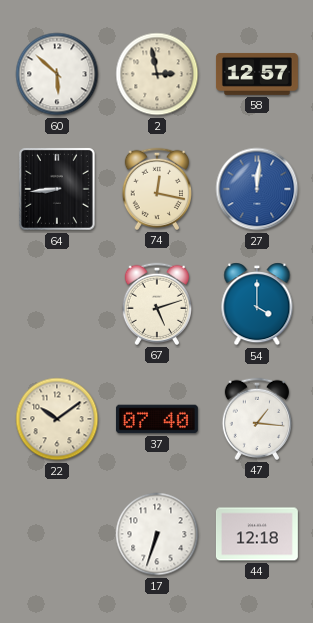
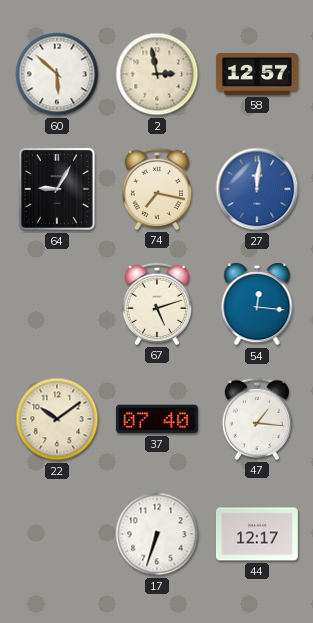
64: 8:44 -> 9:05 (57, 190)
74: 12:17 -> 7:17 (156, 189)
54: 4:00 -> 12:16 (257, 304)
44: 12:18 -> 12:17 (257, 534)
